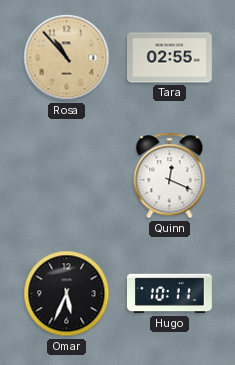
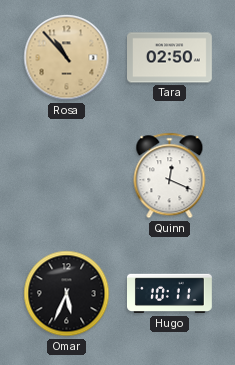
Tara: 02:55 -> 02:50 (170, 58)
